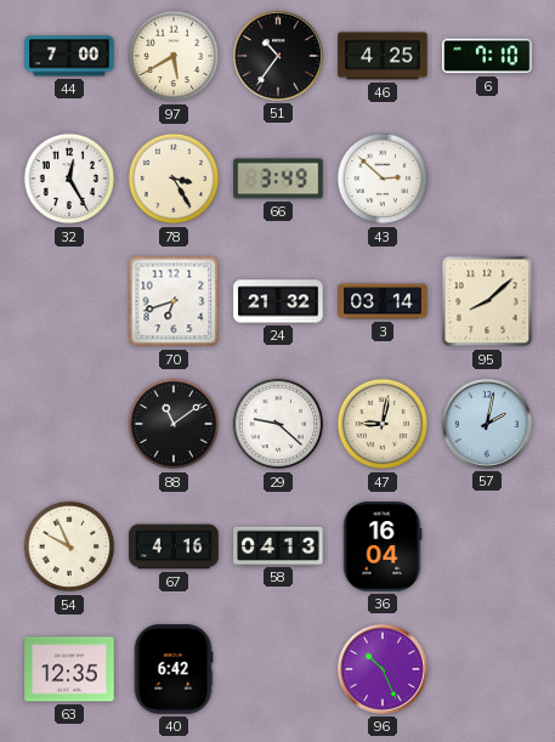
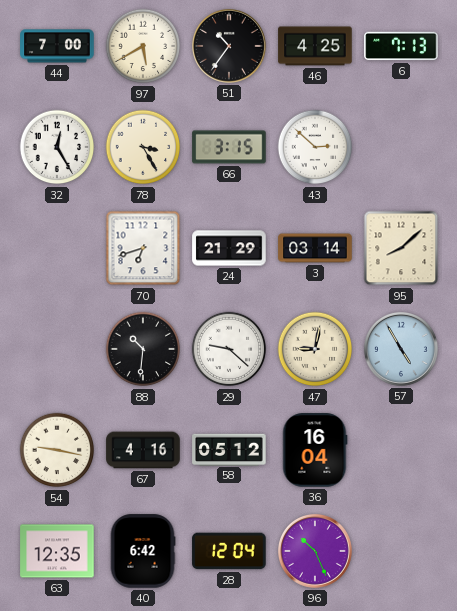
6: 7:10 -> 7:13 (401, 46)
66: 3:49 -> 3:15 (229, 147)
24: 21:32 -> 21:29 (229, 248)
88: 11:09 -> 10:31 (143, 349)
57: 2:02 -> 4:55 (401, 349)
54: 9:56 -> 9:17 (57, 450)
58: 04:13 -> 05:12 (229, 449)
28: none -> 12:04 (229, 551)
